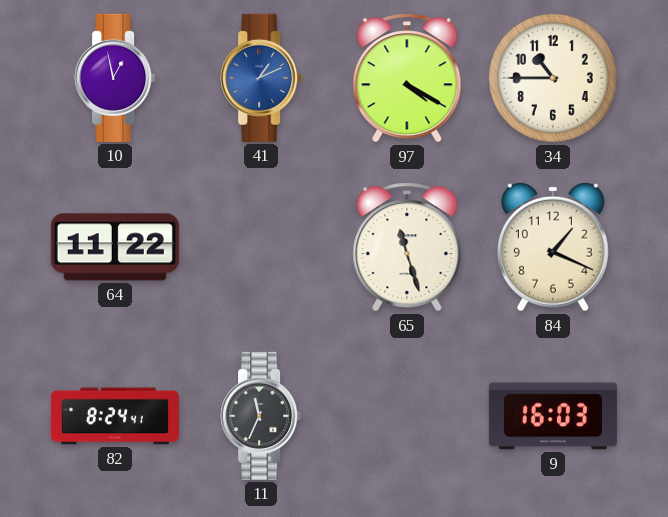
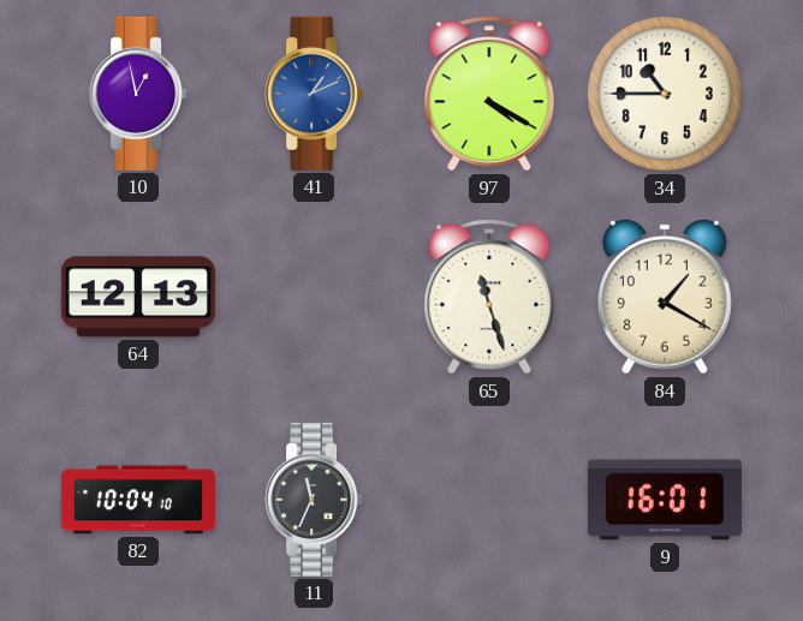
64: 11:22 -> 12:13 (138, 297)
84: 1:19 -> 1:20 (665, 297)
82: 8:24 -> 10:04 (138, 500)
9: 16:03 -> 16:01 (665, 500)
